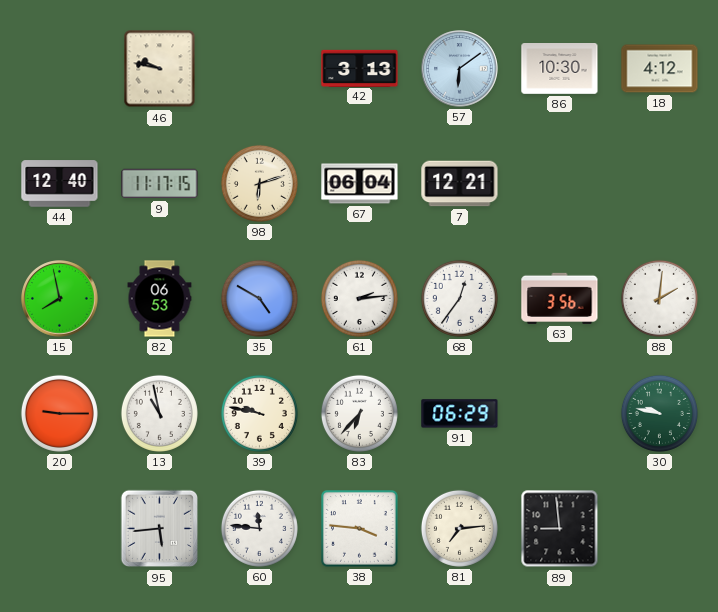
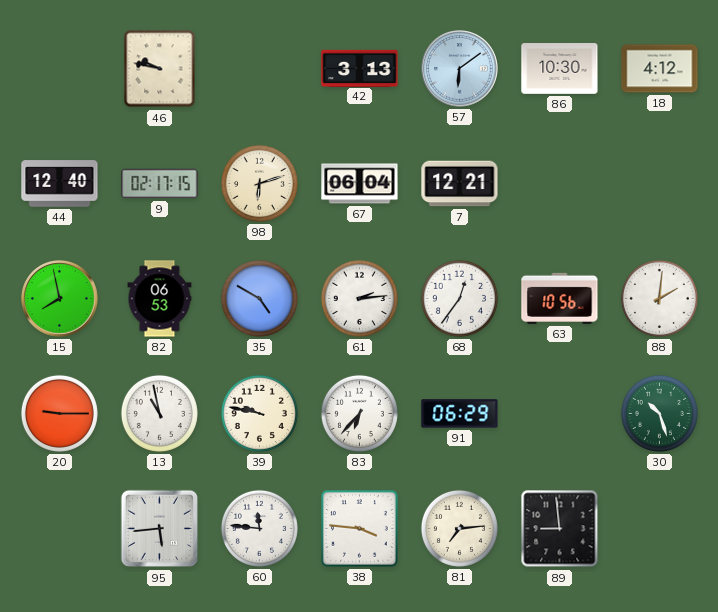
9: 11:17 -> 02:17 (160, 184)
63: 3:56 -> 10:56 (560, 298)
30: 9:47 -> 10:27 (659, 413)
